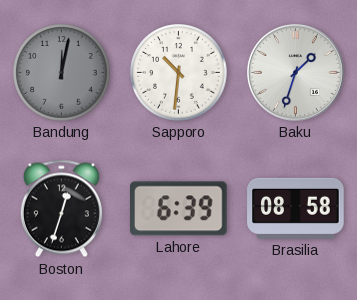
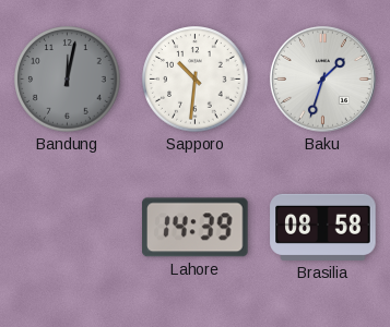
Boston: 12:33 -> none (61, 209)
Lahore: 6:39 -> 14:39 (196, 228)
